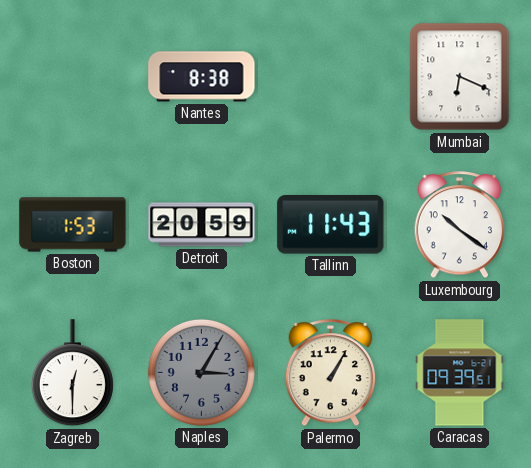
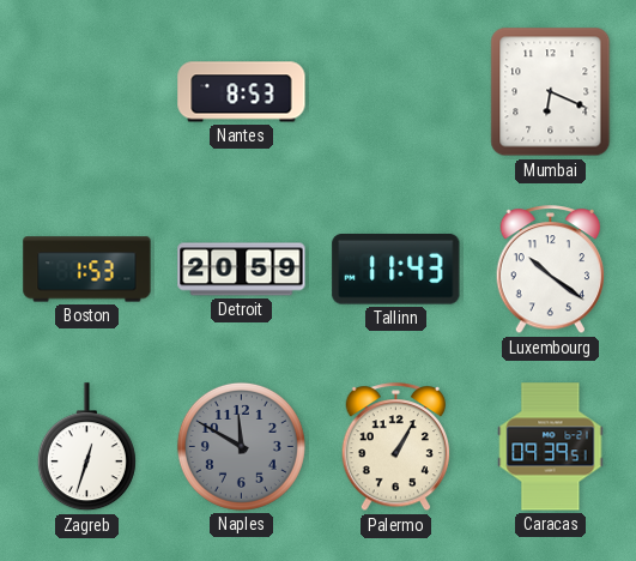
Nantes: 8:38 -> 8:53 (242, 92)
Zagreb: 12:30 -> 12:33 (86, 447)
Naples: 3:05 -> 11:50 (241, 446)
